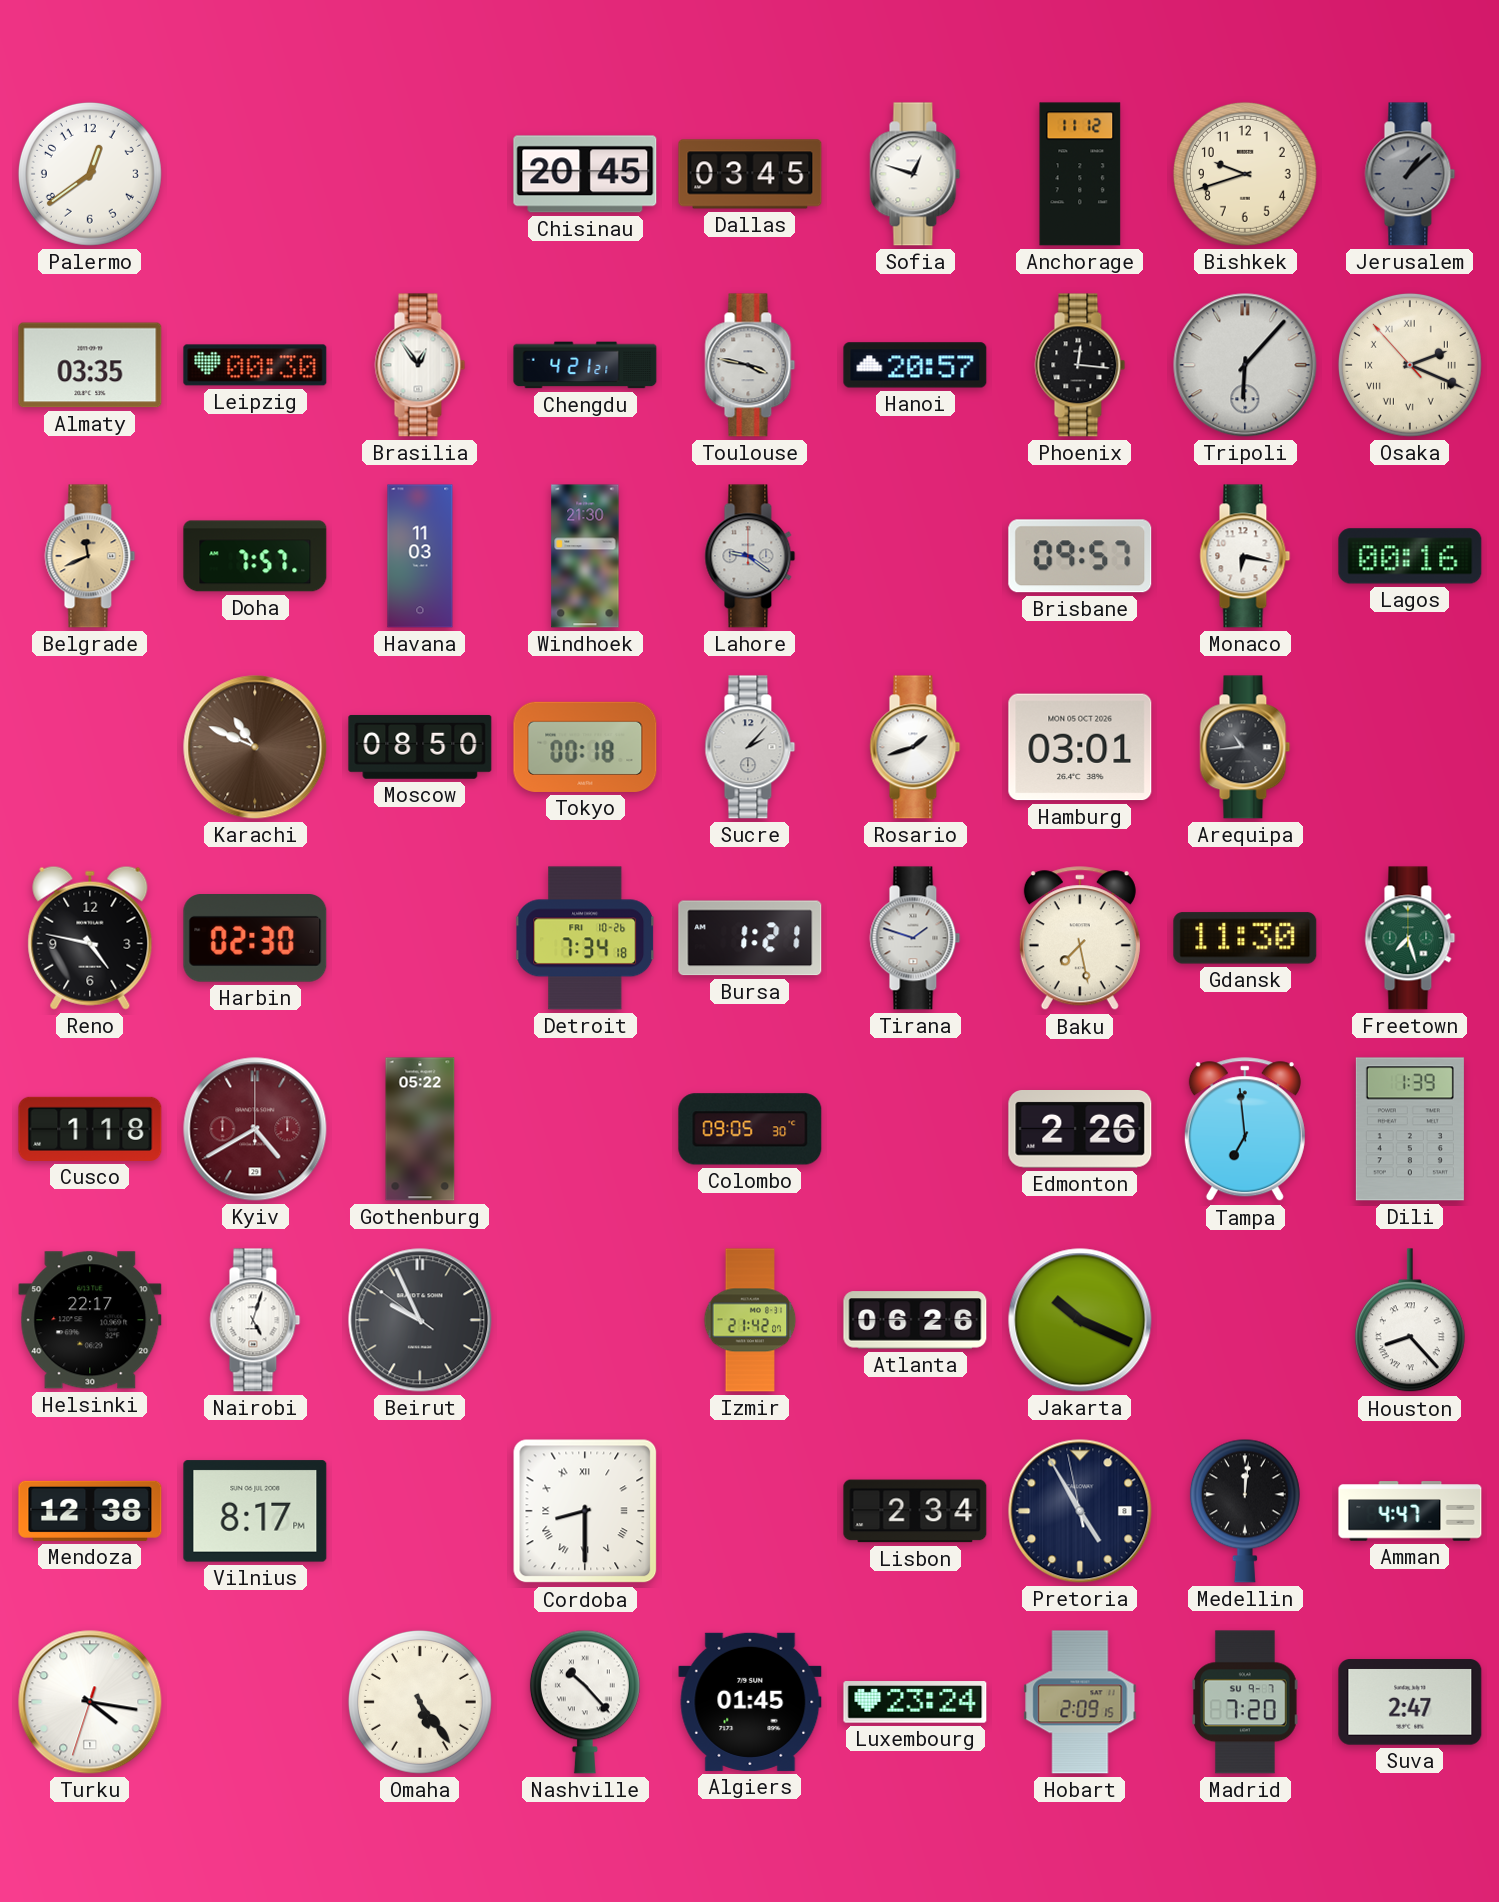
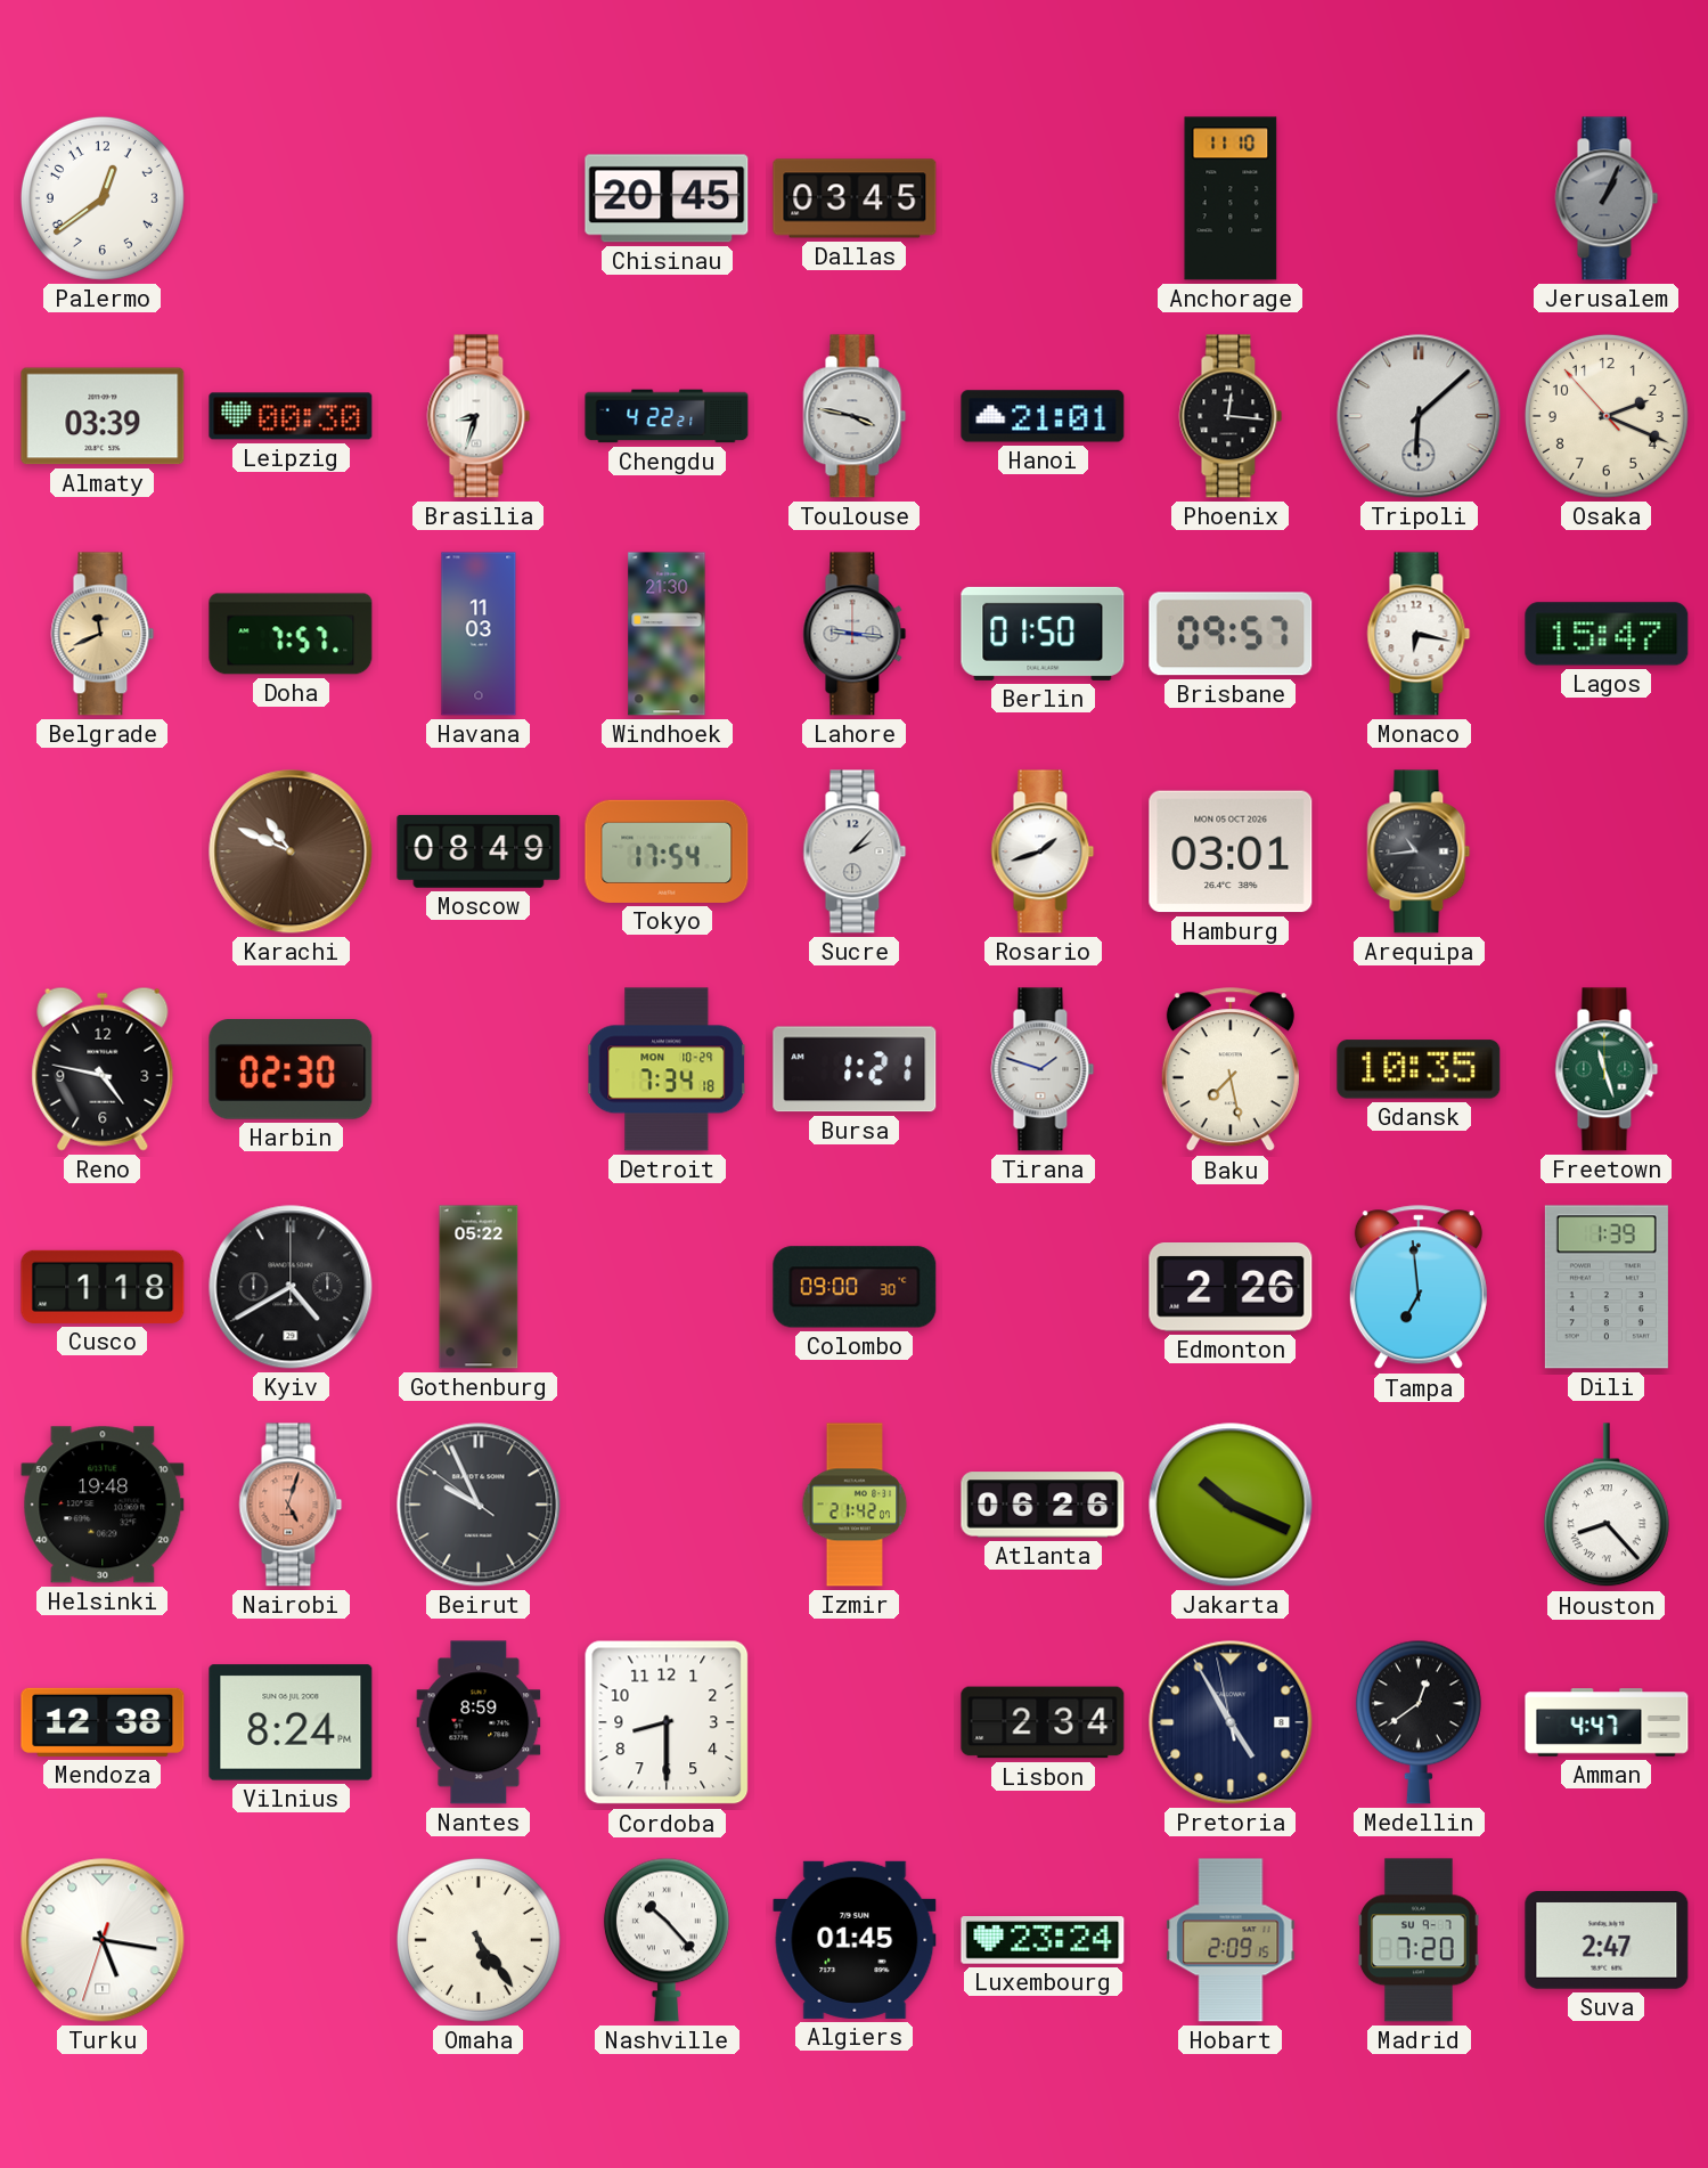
Sofia: 12:48 -> none (915, 174)
Anchorage: 11:12 -> 11:10 (1231, 198)
Bishkek: 9:42 -> none (1245, 174)
Jerusalem: 1:08 -> 1:04 (1607, 198)
Almaty: 03:35 -> 03:39 (103, 416)
Brasilia: 12:54 -> 8:33 (479, 416)
Chengdu: 4:21 -> 4:22 (667, 416)
Hanoi: 20:57 -> 21:01 (1043, 416)
Tripoli: 6:07 -> 6:08 (1419, 416)
Osaka numerals: Roman -> Arabic (1607, 416)
Lahore: 9:21 -> 9:16 (855, 634)
Berlin: none -> 01:50 (1043, 634)
Lagos: 00:16 -> 15:47 (1607, 634)
Moscow: 08:50 -> 08:49 (479, 851)
Tokyo: 00:18 -> 17:54 (667, 851)
Detroit date: FRI 10-26 -> MON 10-29 (668, 1069)
Gdansk: 11:30 -> 10:35 (1419, 1069)
Freetown: 7:27 -> 11:27 (1607, 1069)
Kyiv dial: burgundy -> black (291, 1287)
Colombo: 09:05 -> 09:00 (855, 1287)
Helsinki: 22:17 -> 19:48 (103, 1505)
Nairobi dial: white -> salmon (291, 1505)
Vilnius: 8:17 -> 8:24 (291, 1722)
Nantes: none -> 8:59 (479, 1722)
Cordoba numerals: Roman -> Arabic (667, 1722)
Medellin: 12:01 -> 12:39 (1419, 1722)
Turku: 4:16 -> 5:16 (103, 1940)
